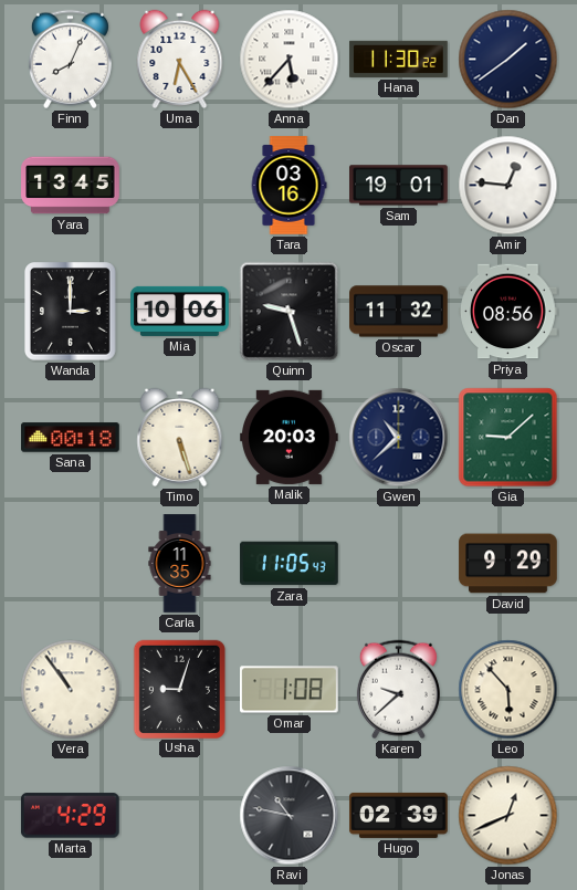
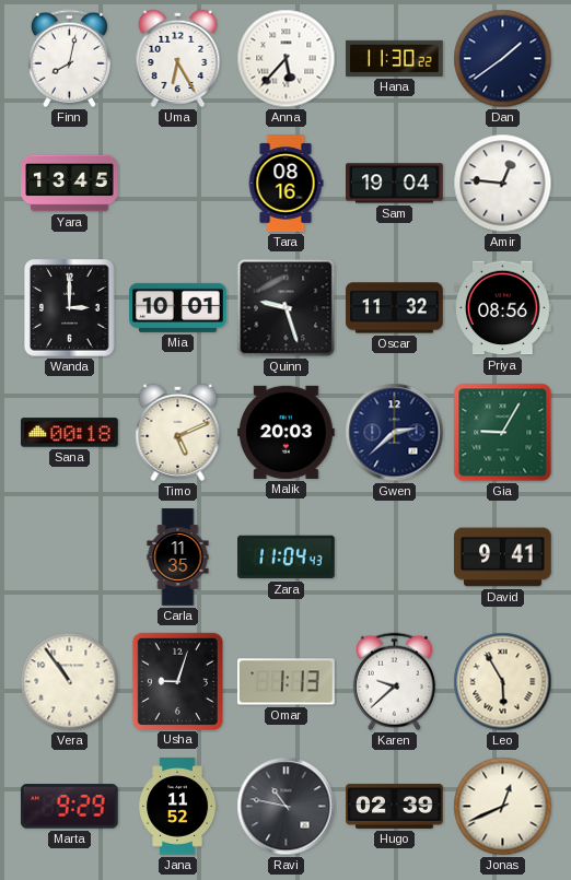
Finn: 8:04 -> 8:02 (69, 59)
Tara: 03:16 -> 08:16 (285, 184)
Sam: 19:01 -> 19:04 (395, 184)
Mia: 10:06 -> 10:01 (178, 307)
Timo: 5:27 -> 5:11 (178, 432)
Gwen: 10:38 -> 2:38 (395, 433)
Gia: 9:08 -> 9:05 (503, 433)
Zara: 11:05 -> 11:04 (287, 558)
David: 9:29 -> 9:41 (503, 558)
Omar: 1:08 -> 1:13 (287, 682)
Leo: 5:53 -> 5:55 (503, 682)
Marta: 4:29 -> 9:29 (69, 807)
Jana: none -> 11:52 (178, 807)
